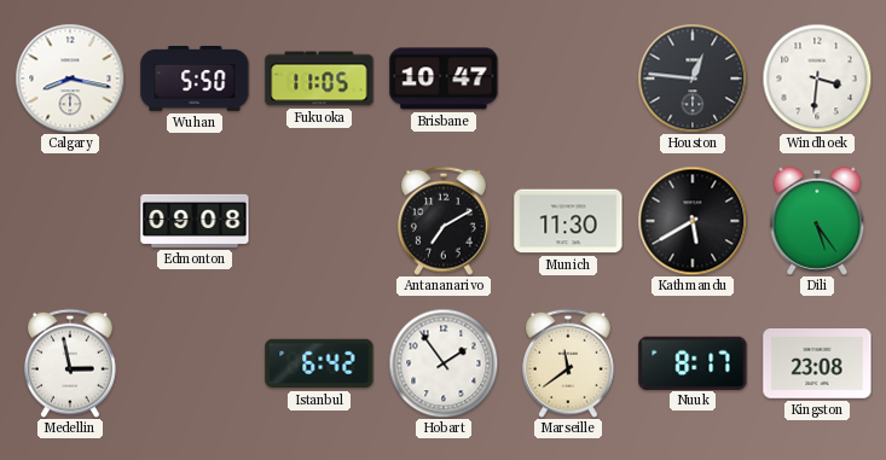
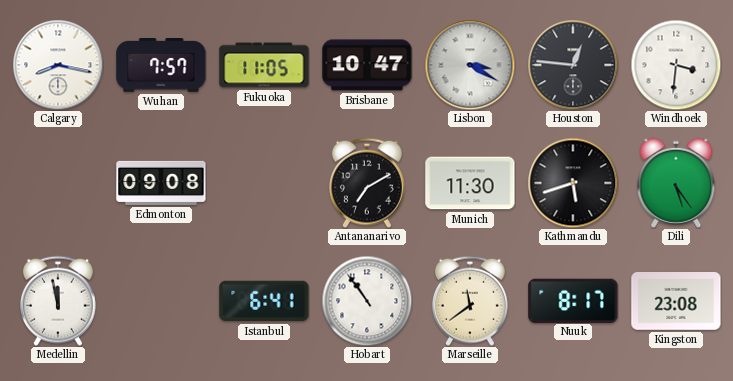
Wuhan: 5:50 -> 7:57 (161, 66)
Lisbon: none -> 3:20 (470, 65)
Kathmandu: 5:40 -> 5:42 (573, 183)
Medellin: 2:58 -> 11:58 (58, 301)
Istanbul: 6:42 -> 6:41 (264, 301)
Hobart: 1:54 -> 10:54 (367, 301)
